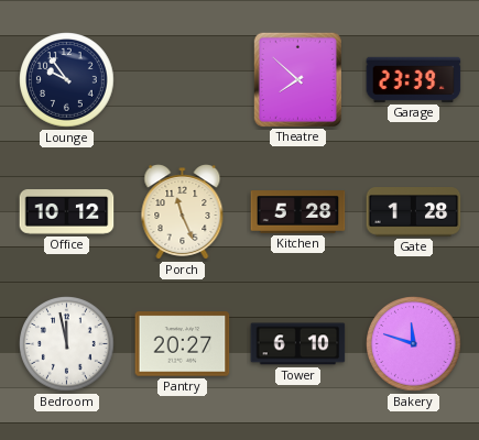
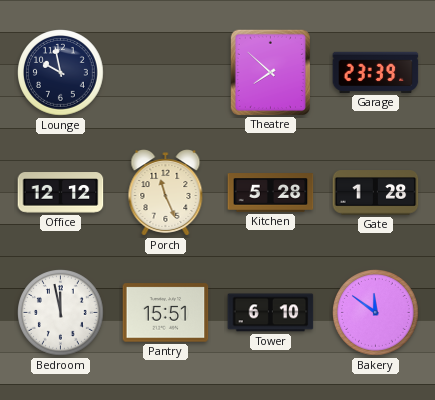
Lounge: 9:54 -> 9:58 (61, 73)
Office: 10:12 -> 12:12 (61, 193)
Pantry: 20:27 -> 15:51 (166, 313)
Bakery: 11:48 -> 11:51 (376, 313)
